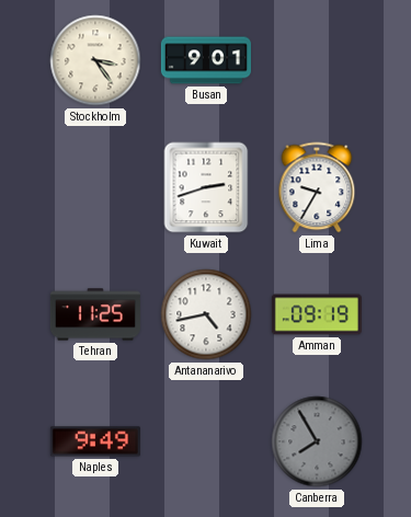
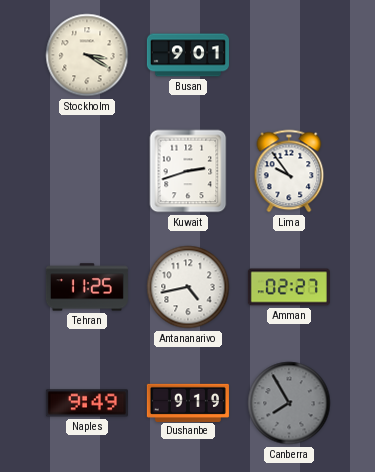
Stockholm: 3:24 -> 3:20 (87, 55)
Lima: 9:35 -> 9:54 (289, 171)
Amman: 09:19 -> 02:27 (289, 287)
Dushanbe: none -> 9:19 (188, 402)
